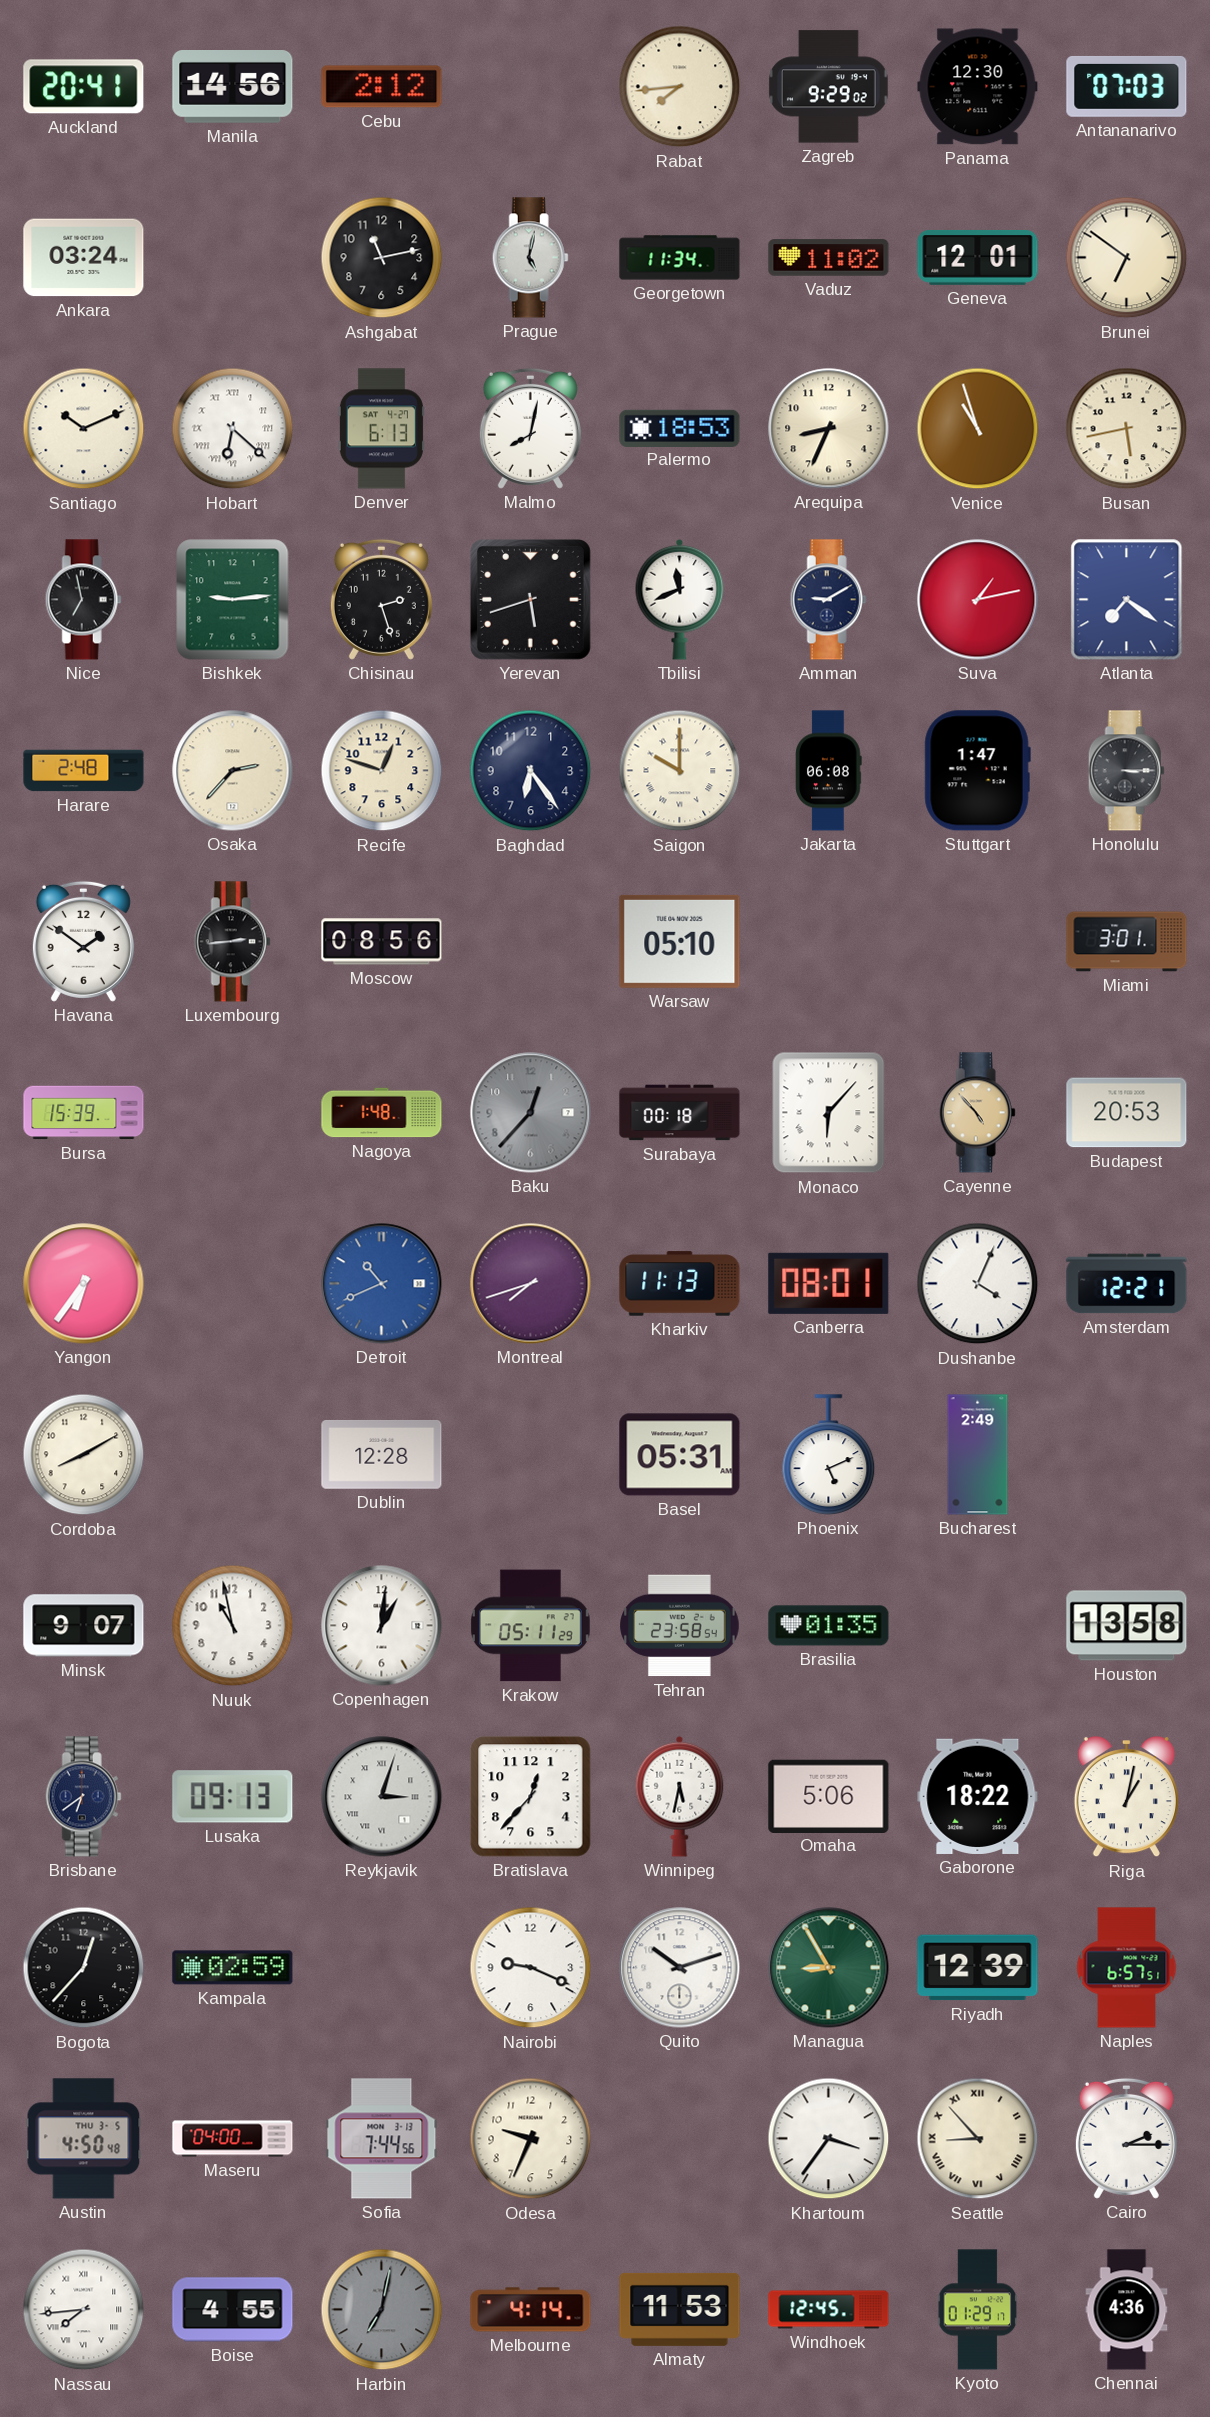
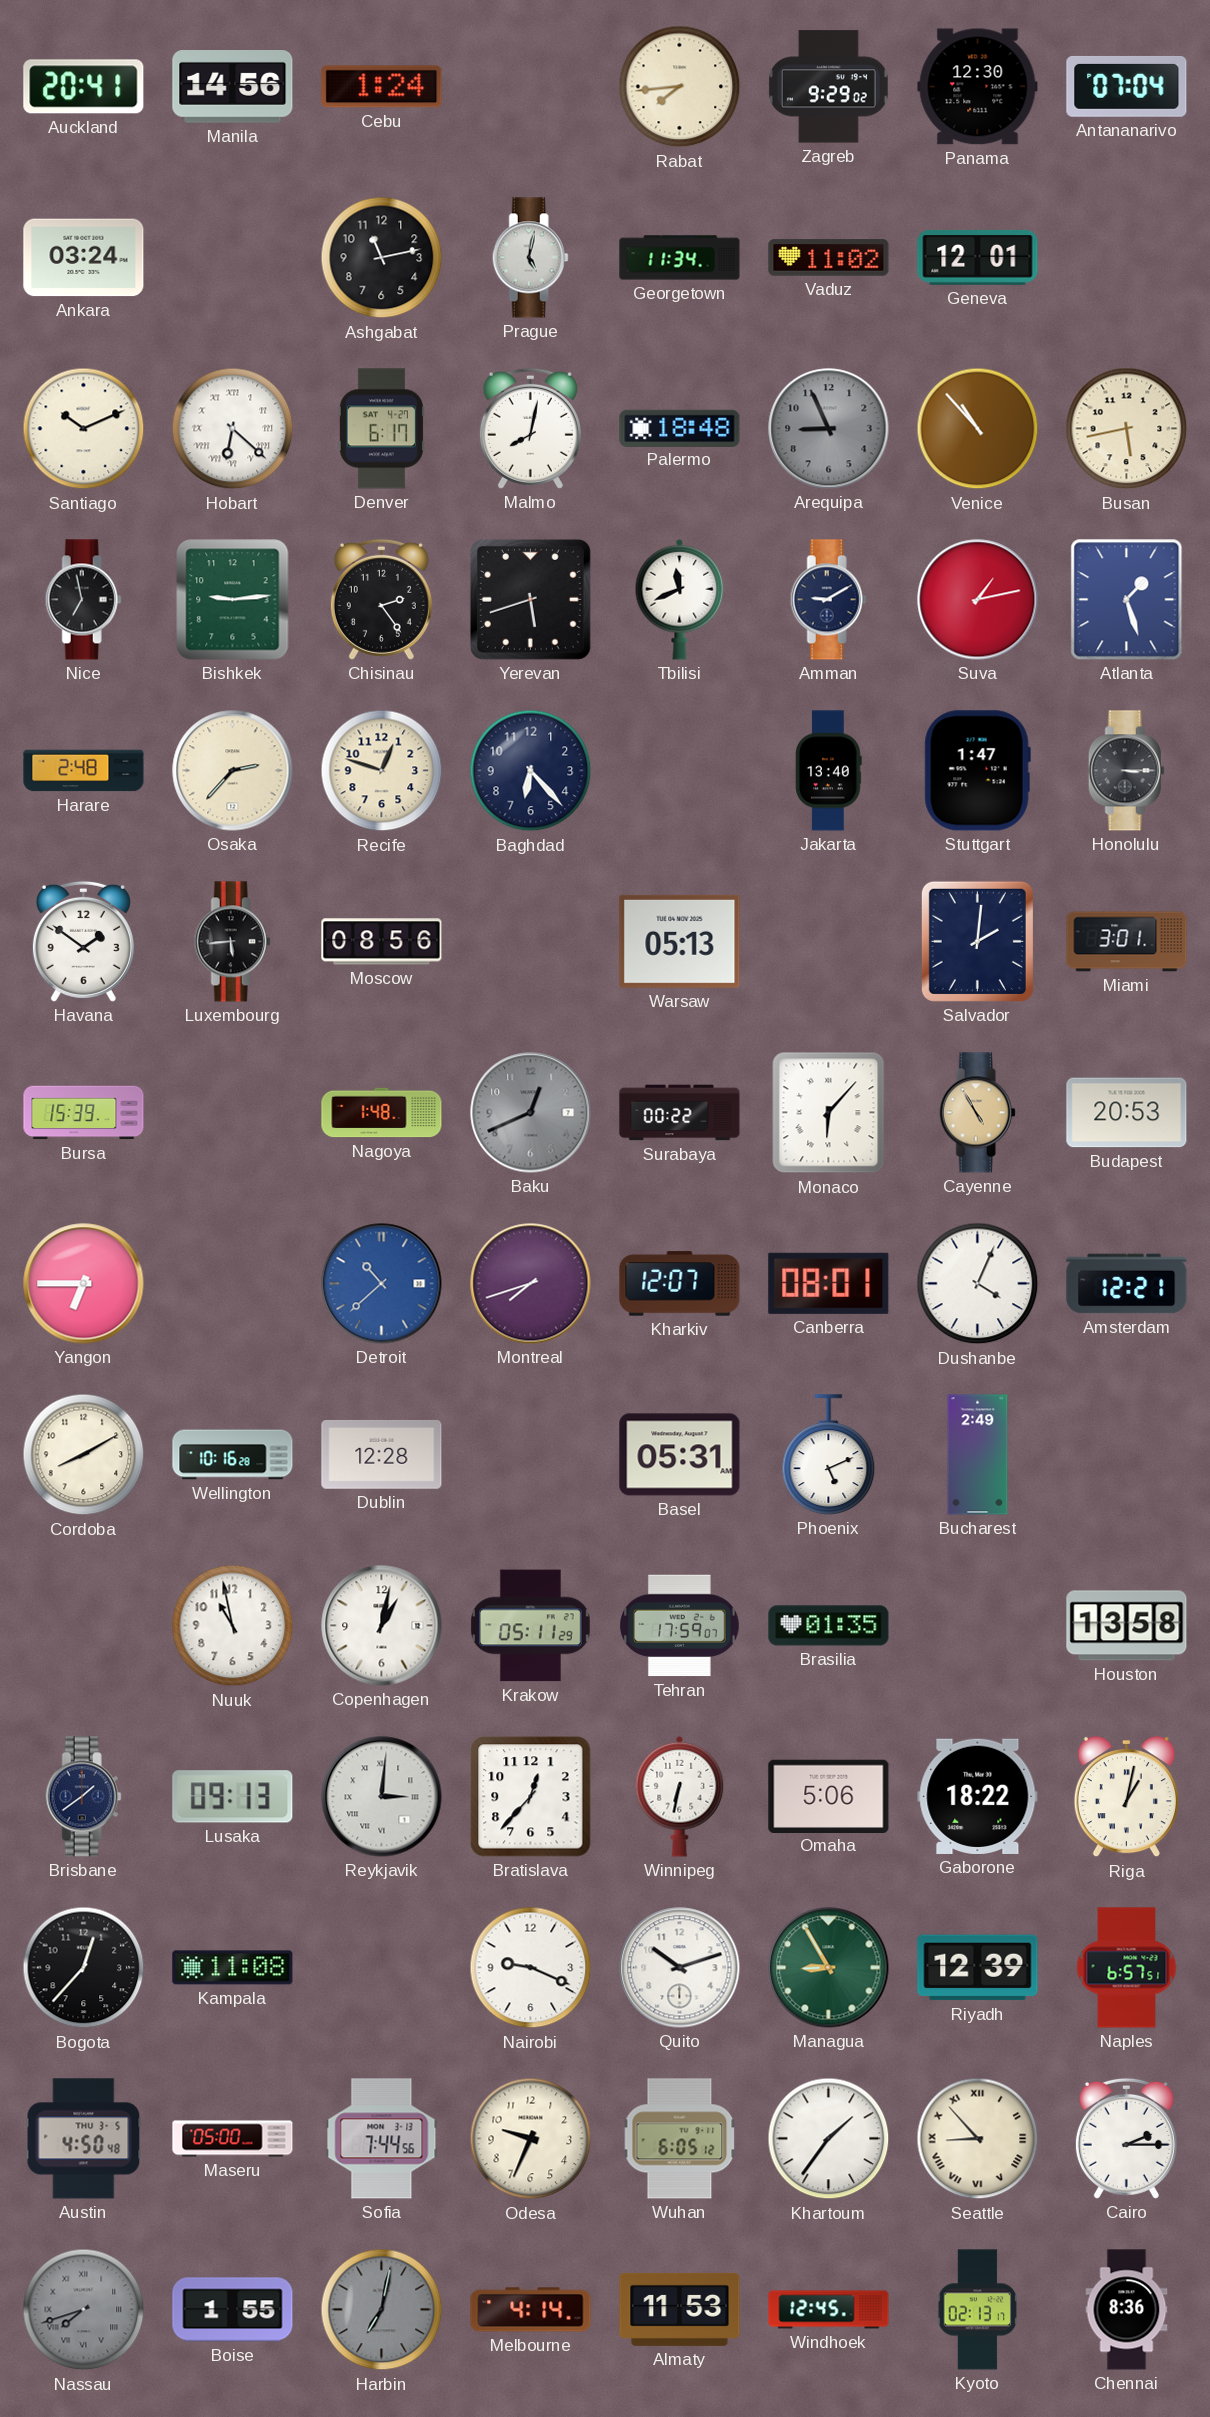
Cebu: 2:12 -> 1:24 (382, 87)
Antananarivo: 07:03 -> 07:04 (1127, 86)
Brunei: 6:51 -> none (1127, 258)
Denver: 6:13 -> 6:17 (381, 429)
Palermo: 18:53 -> 18:48 (680, 428)
Arequipa: 8:34 -> 8:56 (829, 429)
Arequipa dial: cream -> grey (829, 429)
Venice: 10:57 -> 10:53 (978, 429)
Chisinau: 2:27 -> 2:24 (381, 599)
Atlanta: 7:21 -> 1:27 (1127, 600)
Baghdad: 6:24 -> 6:23 (531, 771)
Saigon: 10:00 -> none (680, 771)
Jakarta: 06:08 -> 13:40 (829, 771)
Luxembourg: 2:44 -> 5:44 (232, 942)
Warsaw: 05:10 -> 05:13 (680, 941)
Salvador: none -> 2:01 (977, 941)
Baku: 12:37 -> 12:41 (531, 1113)
Surabaya: 00:18 -> 00:22 (680, 1113)
Cayenne: 4:53 -> 4:55 (977, 1113)
Yangon: 6:36 -> 6:45 (84, 1284)
Detroit: 10:41 -> 10:38 (382, 1284)
Kharkiv: 11:13 -> 12:07 (680, 1284)
Wellington: none -> 10:16 (233, 1455)
Minsk: 9:07 -> none (84, 1626)
Copenhagen: 1:01 -> 1:02 (382, 1626)
Tehran: 23:58 -> 17:59 (680, 1626)
Brisbane: 6:39 -> 1:39 (83, 1797)
Reykjavik: 3:03 -> 3:01 (382, 1797)
Winnipeg: 5:32 -> 6:32 (680, 1796)
Kampala: 02:59 -> 11:08 (233, 1968)
Maseru: 04:00 -> 05:00 (233, 2139)
Wuhan: none -> 6:05 (680, 2139)
Khartoum: 3:36 -> 1:36 (829, 2139)
Nassau: 7:44 -> 7:42 (84, 2310)
Nassau dial: white -> grey (84, 2310)
Boise: 4:55 -> 1:55 (233, 2310)
Kyoto: 01:29 -> 02:13 (978, 2310)
Chennai: 4:36 -> 8:36 (1127, 2310)
